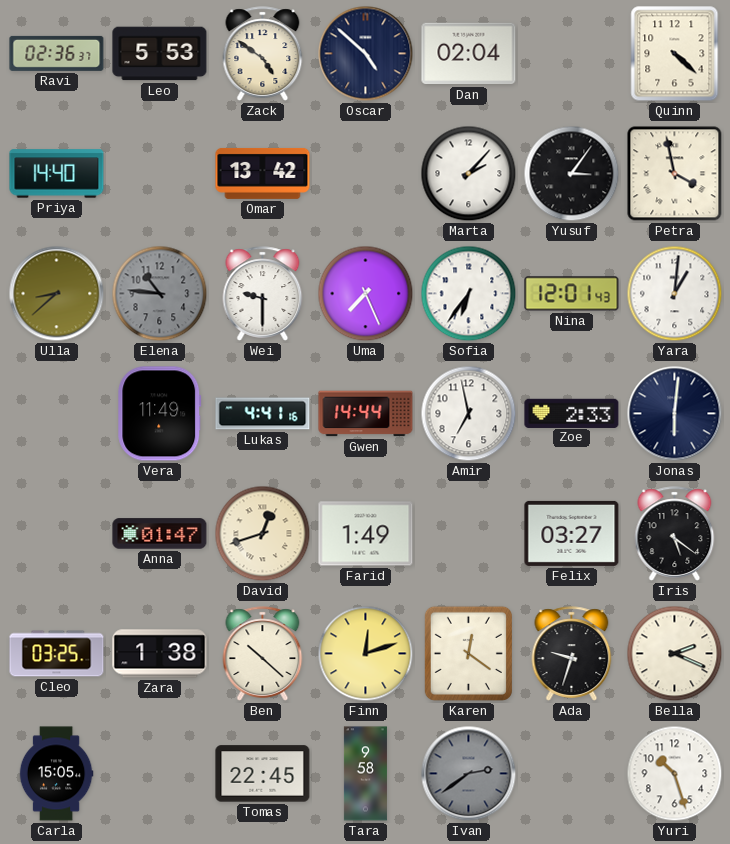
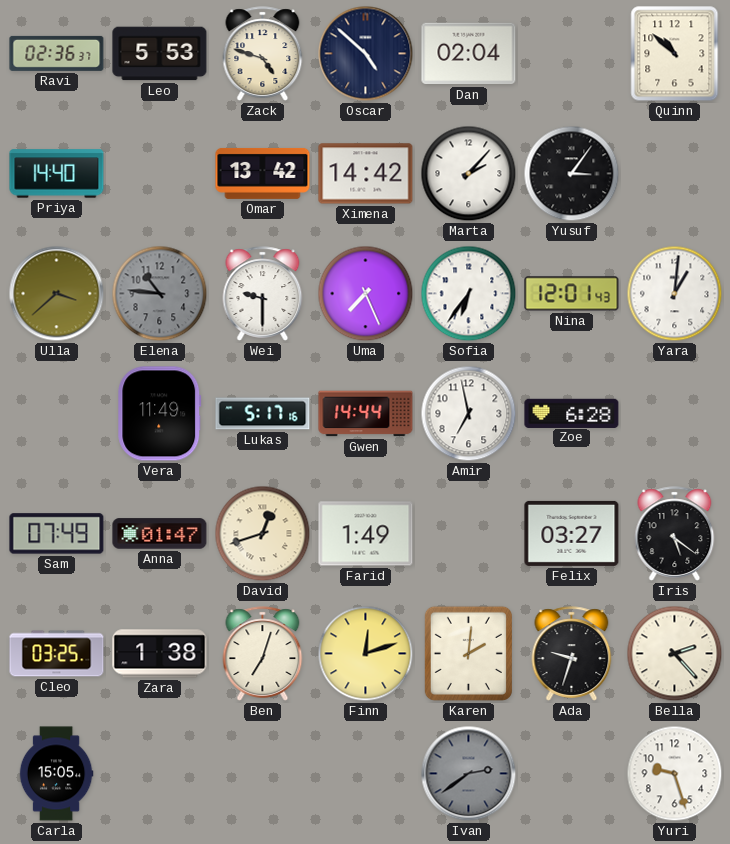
Zack: 4:51 -> 4:48 (263, 54)
Quinn: 4:22 -> 10:52 (675, 54)
Ximena: none -> 14:42 (366, 174)
Petra: 3:58 -> none (675, 174)
Ulla: 8:38 -> 3:38 (57, 294)
Lukas: 4:41 -> 5:17 (263, 414)
Zoe: 2:33 -> 6:28 (572, 413)
Jonas: 6:01 -> none (675, 414)
Sam: none -> 07:49 (57, 534)
Ben: 10:22 -> 7:03 (263, 654)
Karen: 12:21 -> 2:01 (468, 653)
Bella: 2:19 -> 2:23 (675, 654)
Tomas: 22:45 -> none (263, 774)
Tara: 9:58 -> none (365, 774)
Yuri: 10:27 -> 9:27 (675, 774)
